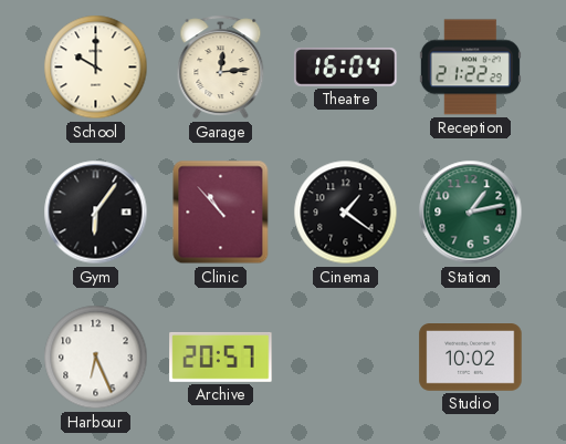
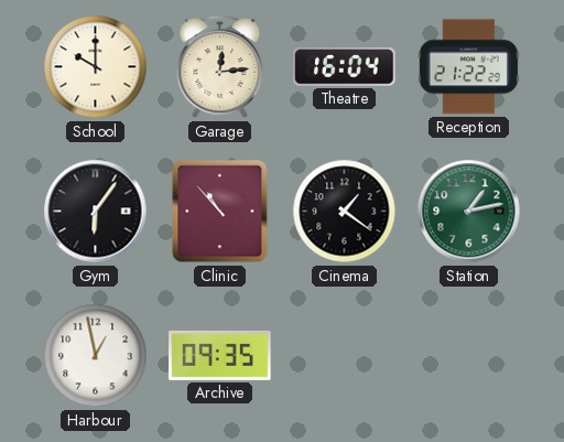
Harbour: 6:26 -> 12:58 (96, 356)
Archive: 20:57 -> 09:35 (220, 355)
Studio: 10:02 -> none (471, 358)
